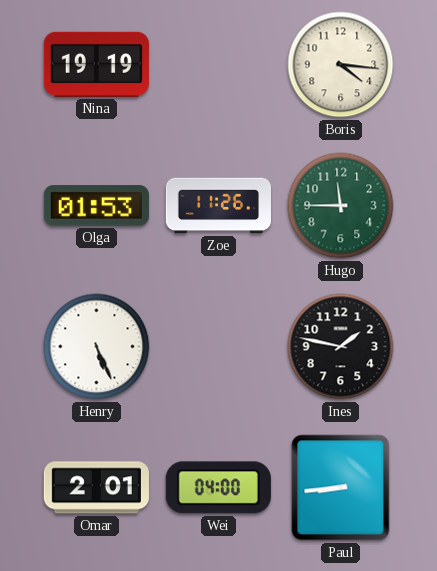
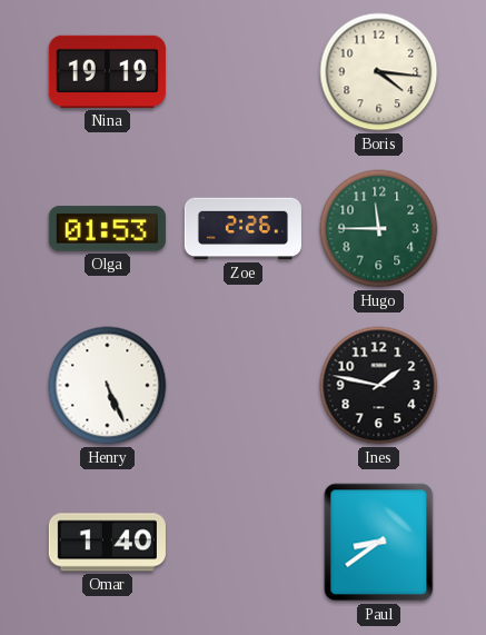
Zoe: 11:26 -> 2:26 (242, 229)
Omar: 2:01 -> 1:40 (107, 543)
Wei: 04:00 -> none (218, 488)
Paul: 8:44 -> 8:39 (379, 543)
